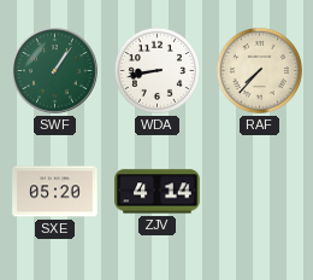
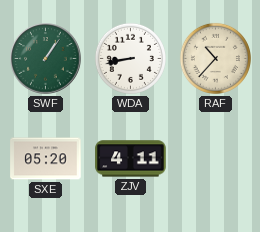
RAF: 7:37 -> 10:37 (215, 58)
ZJV: 4:14 -> 4:11 (131, 159)
